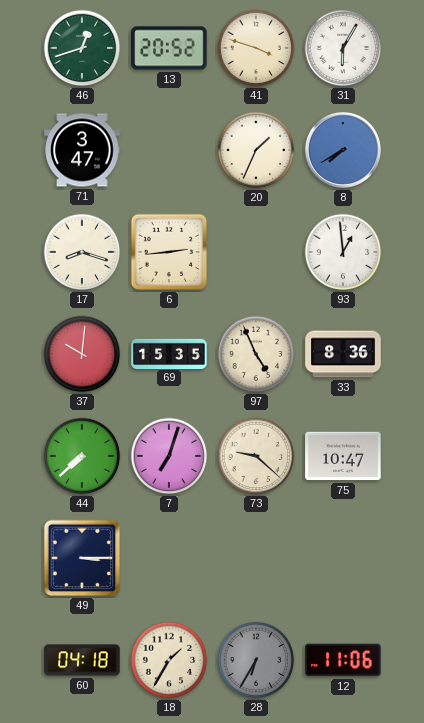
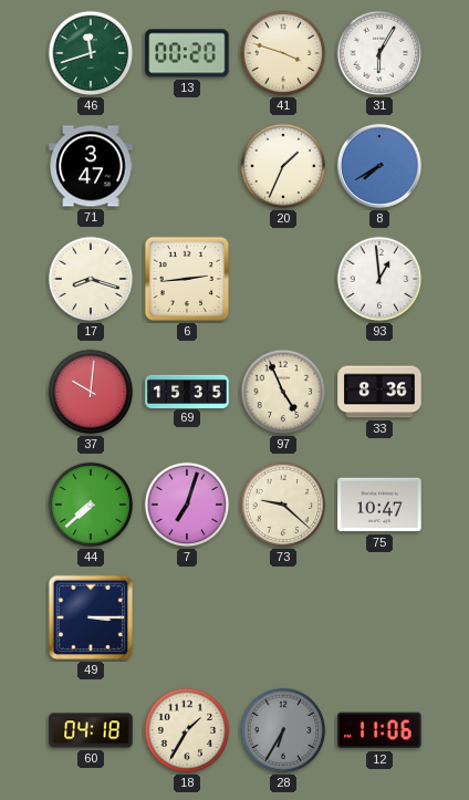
46: 12:42 -> 11:42 (91, 53)
13: 20:52 -> 00:20 (187, 53)
